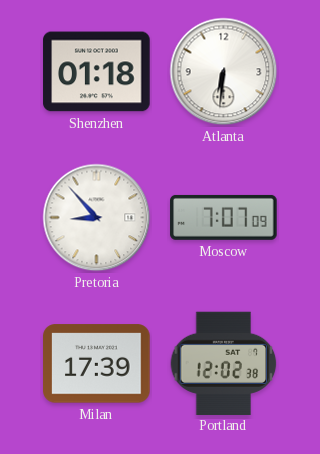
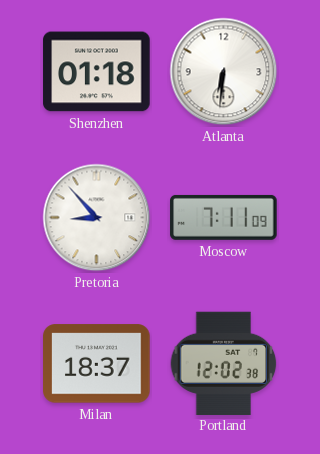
Moscow: 7:07 -> 7:11 (224, 217)
Milan: 17:39 -> 18:37 (97, 364)
